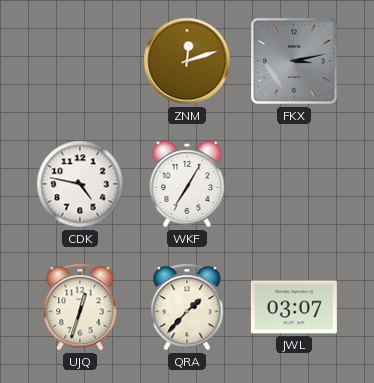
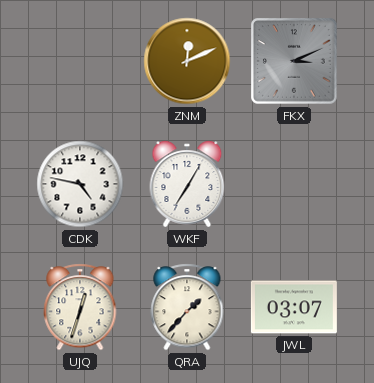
ZNM: 12:12 -> 12:11 (187, 61)
FKX: 3:13 -> 3:11 (295, 62)
